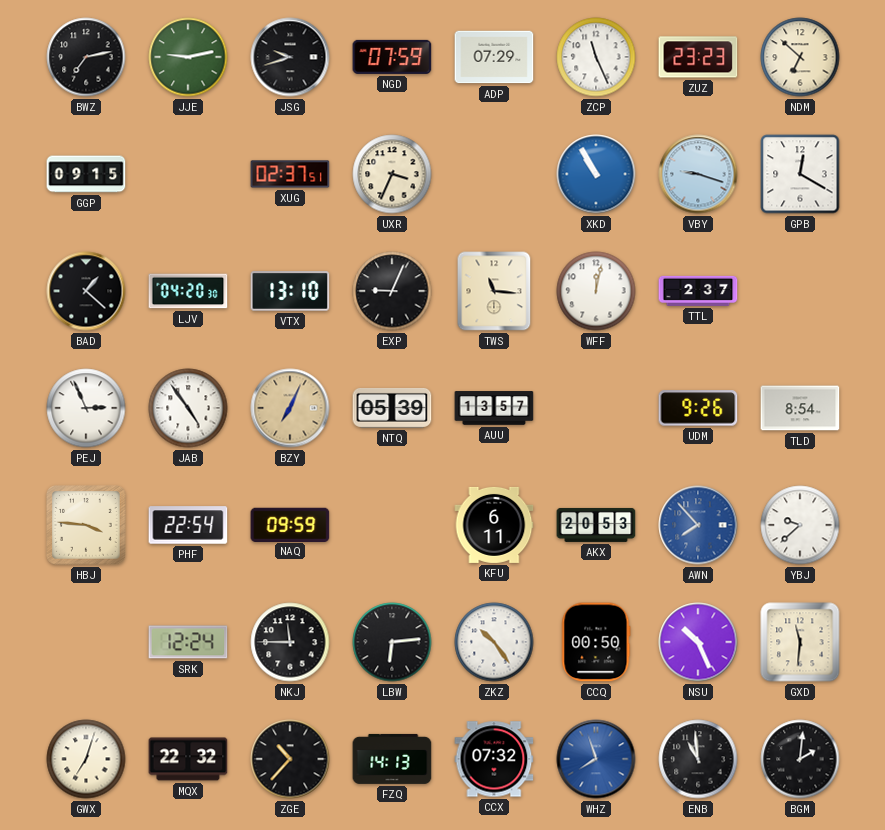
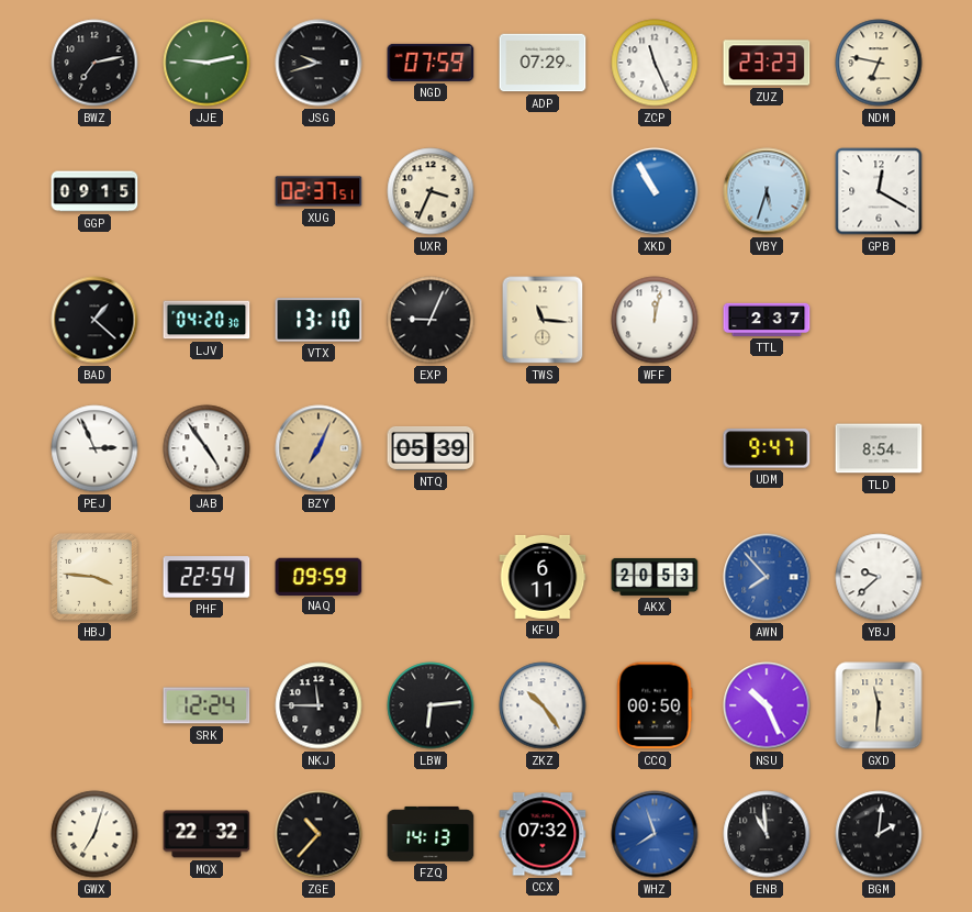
NDM: 6:52 -> 6:47 (879, 63)
VBY: 9:18 -> 5:33 (767, 191)
AUU: 13:57 -> none (494, 408)
UDM: 9:26 -> 9:47 (767, 448)
